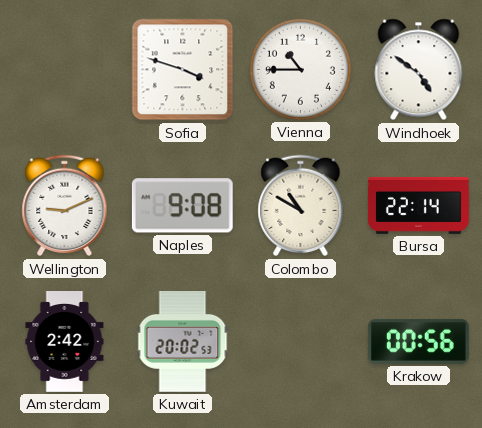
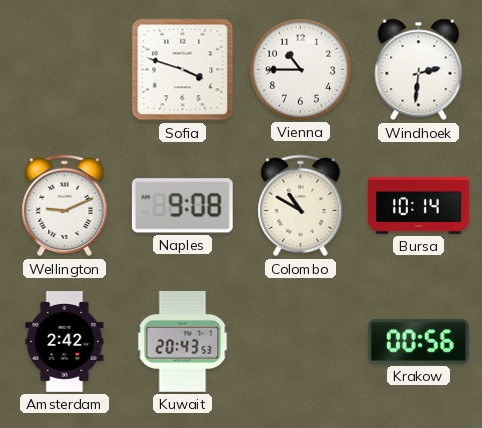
Windhoek: 4:51 -> 2:31 (419, 70)
Bursa: 22:14 -> 10:14 (419, 205)
Kuwait: 20:02 -> 20:43 (183, 342)
